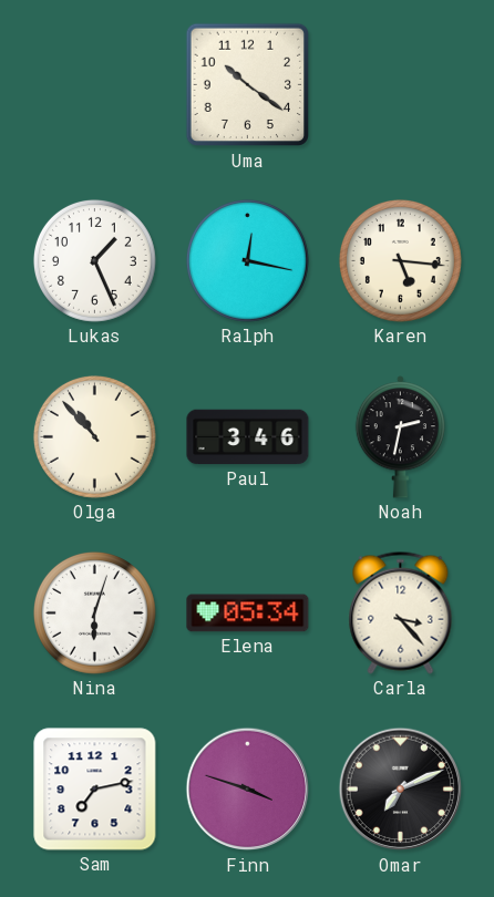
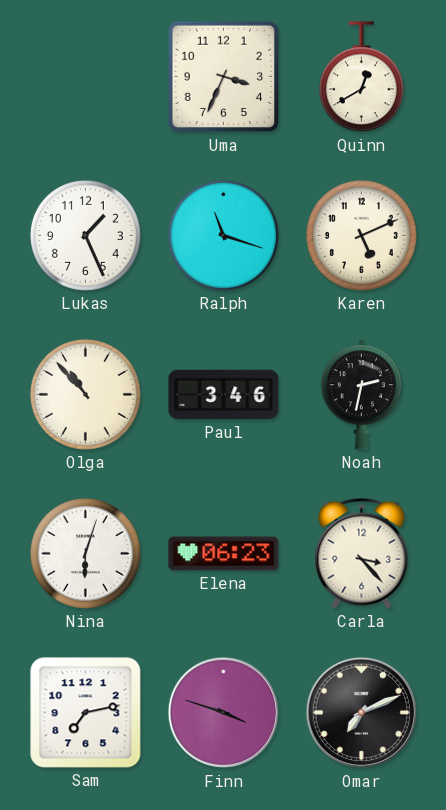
Uma: 10:21 -> 3:34 (224, 77)
Quinn: none -> 12:40 (361, 77)
Ralph: 12:17 -> 11:18 (223, 235)
Karen: 5:16 -> 5:11 (361, 235)
Elena: 05:34 -> 06:23 (224, 554)
